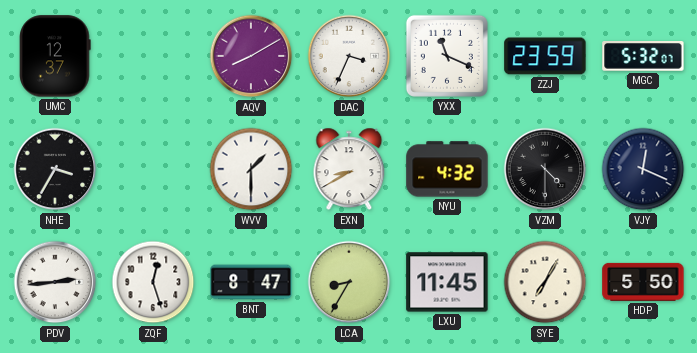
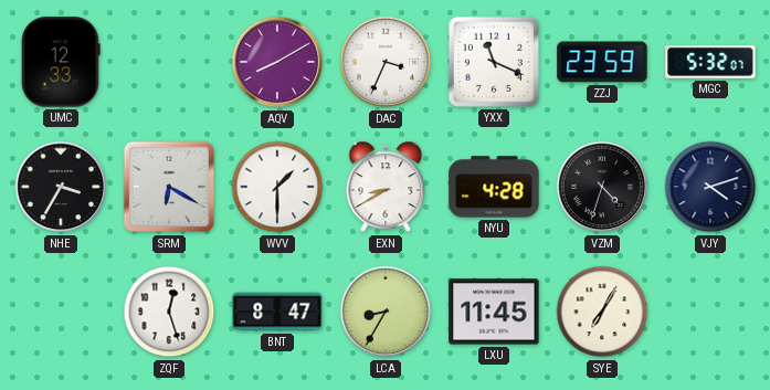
UMC: 12:37 -> 12:33 (61, 62)
SRM: none -> 6:20 (169, 187)
NYU: 4:32 -> 4:28 (494, 187)
VZM: 4:30 -> 4:33 (602, 187)
VJY: 12:19 -> 4:12 (710, 187)
PDV: 2:44 -> none (55, 282)
HDP: 5:50 -> none (643, 282)
